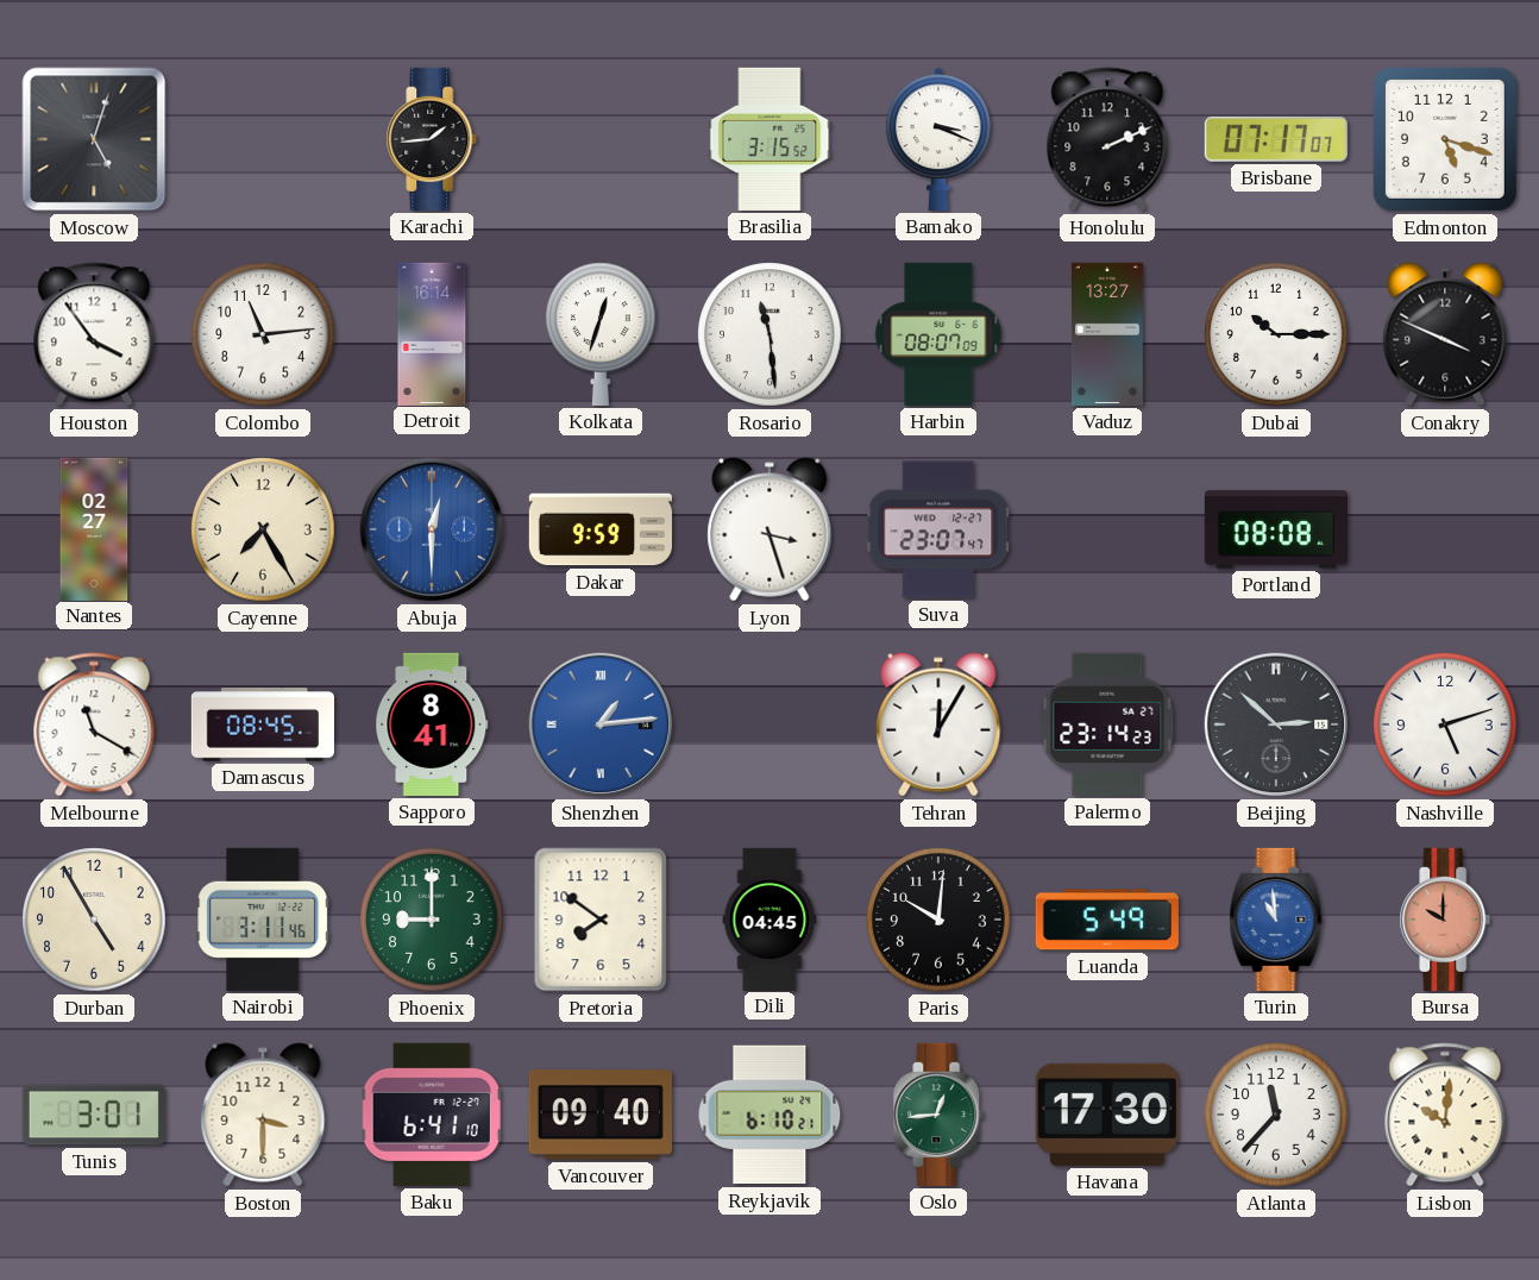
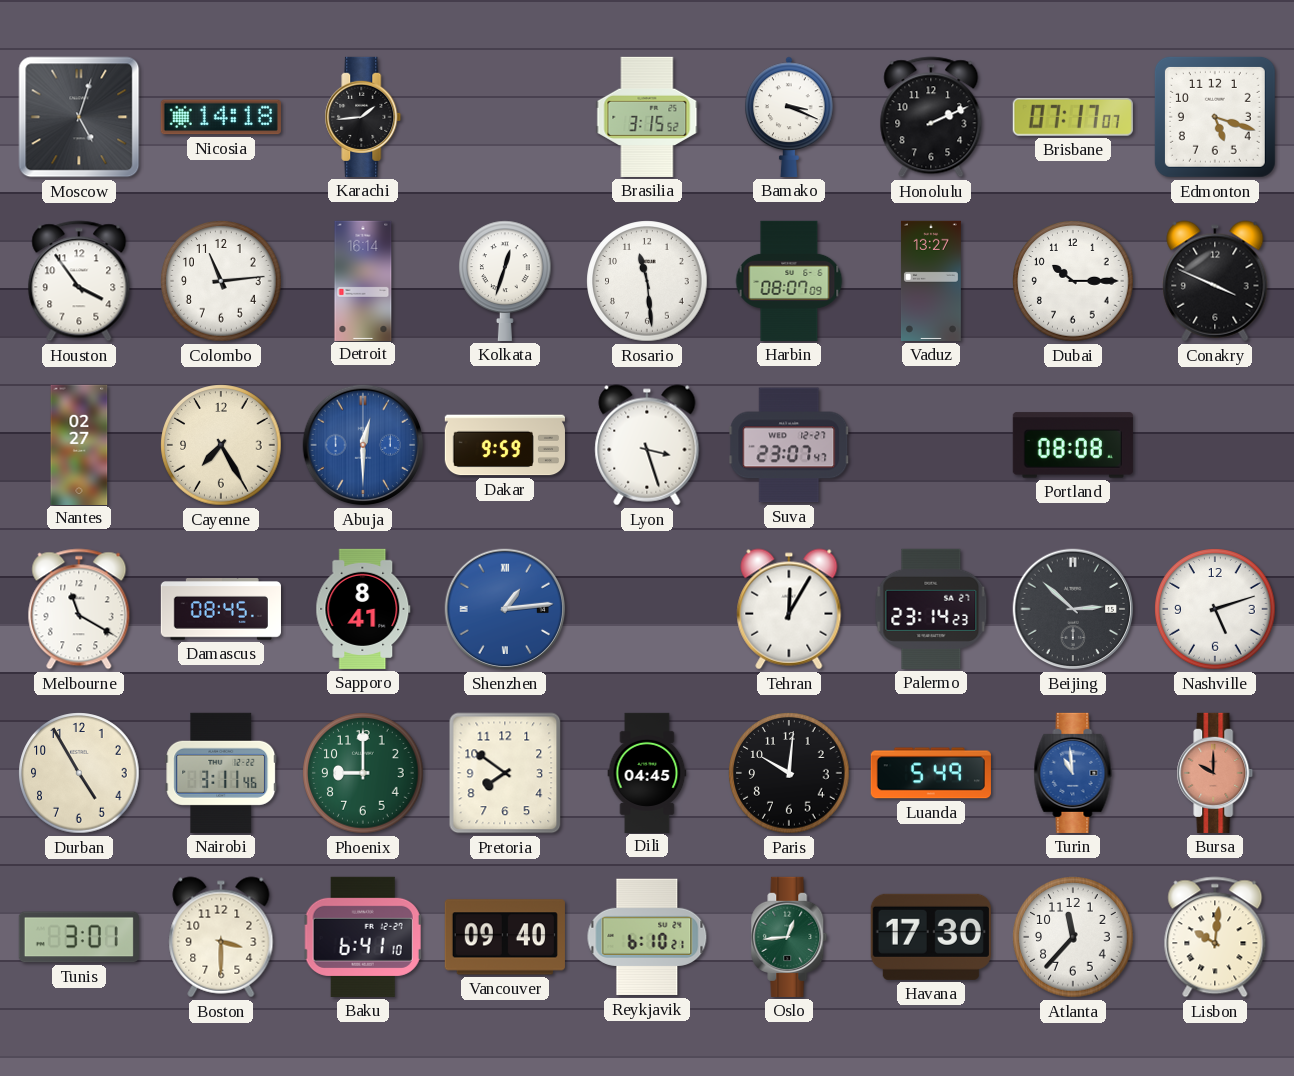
Nicosia: none -> 14:18 (221, 117)
